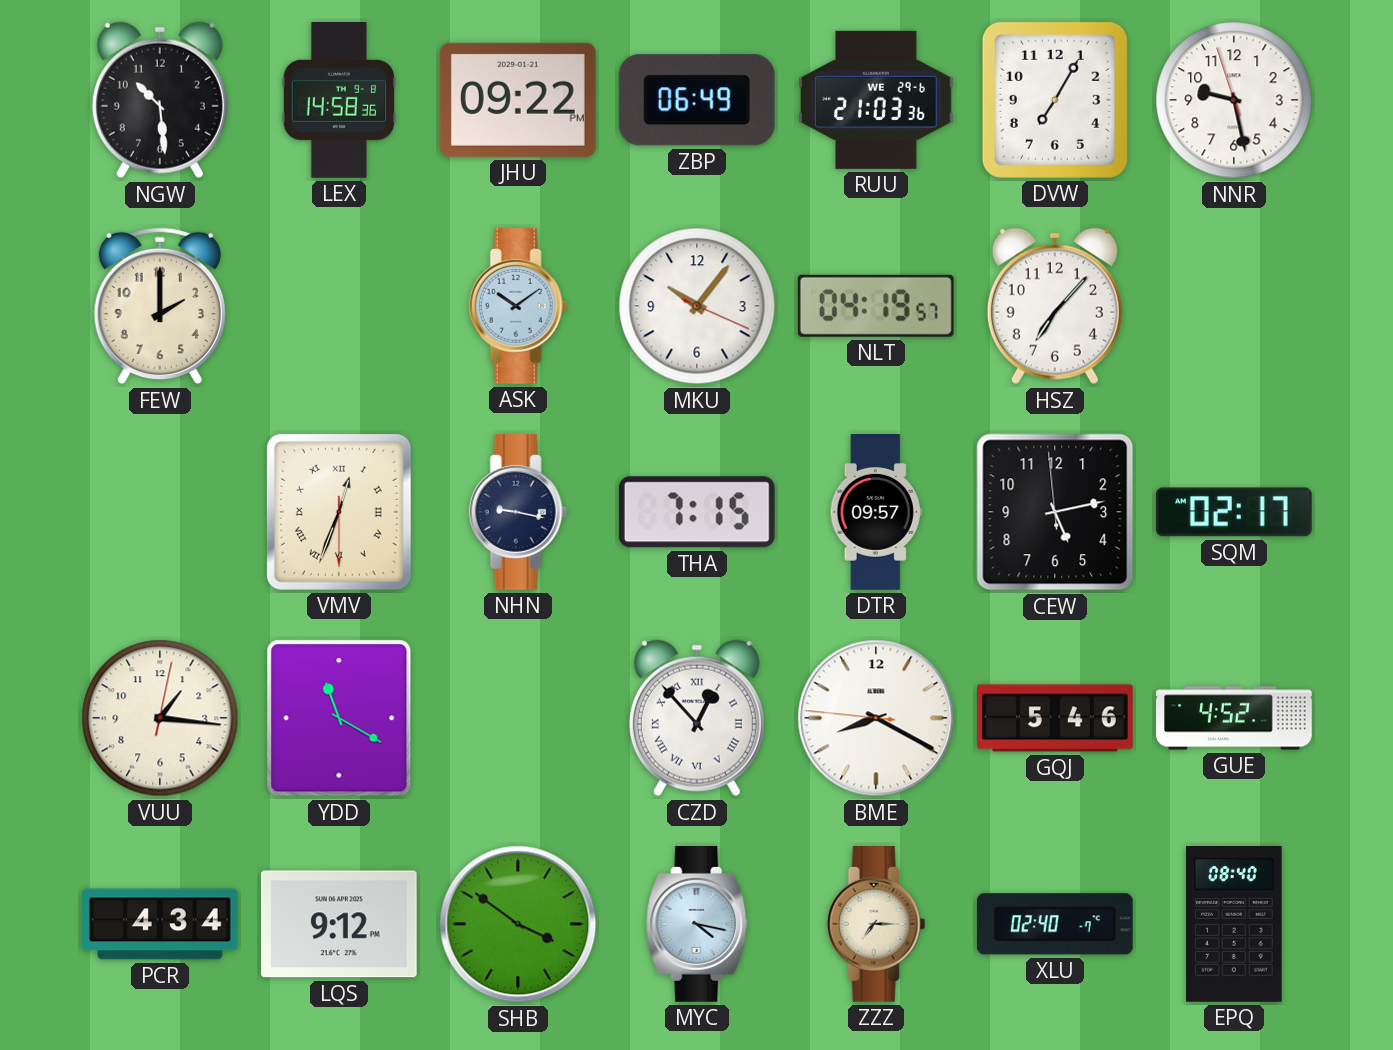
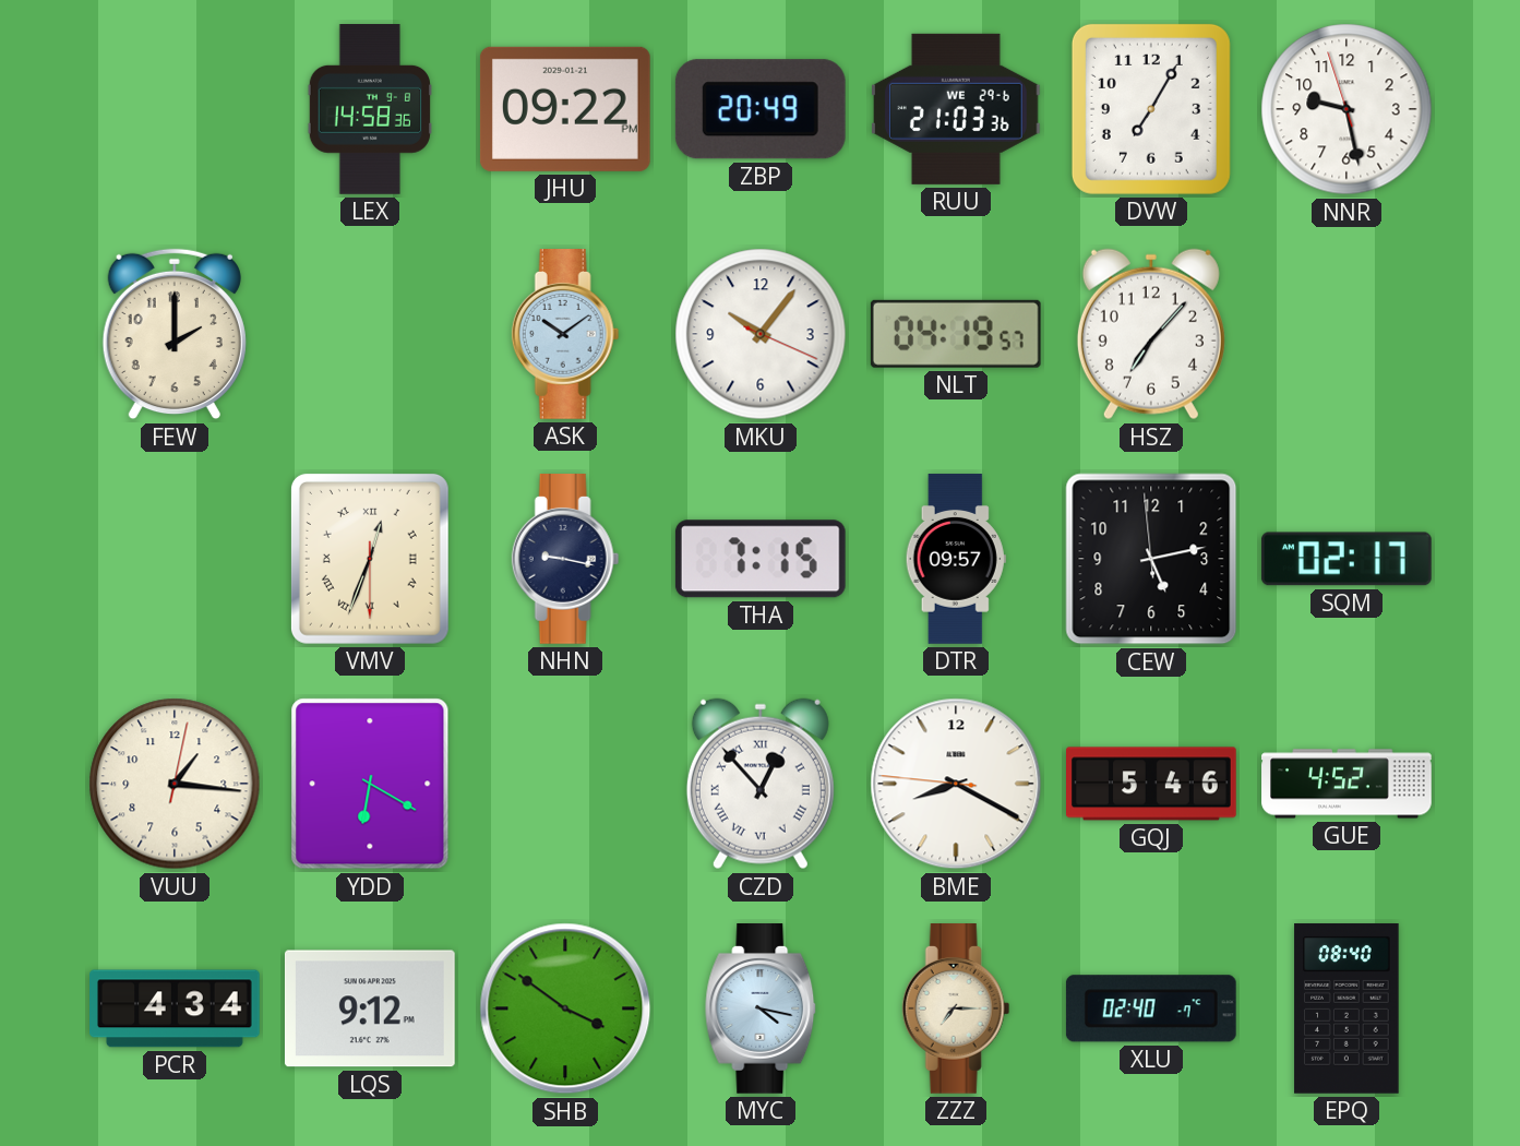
NGW: 10:29 -> none (160, 100)
ZBP: 06:49 -> 20:49 (761, 109)
YDD: 11:20 -> 6:20 (370, 784)
